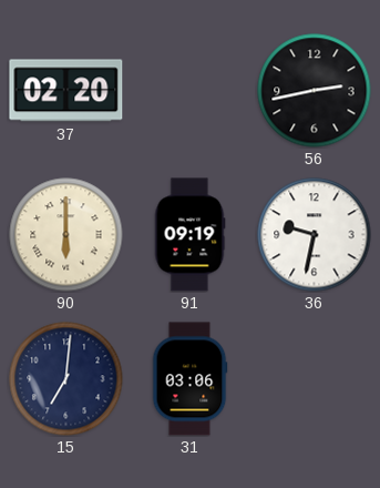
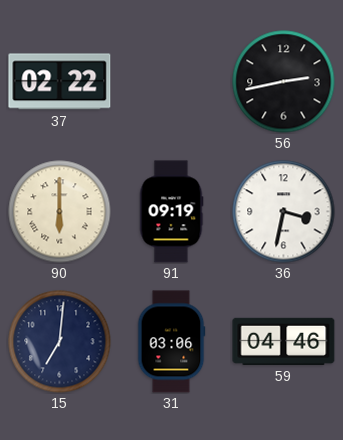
37: 02:20 -> 02:22 (60, 82)
36: 9:32 -> 3:32 (284, 212)
59: none -> 04:46 (284, 341)
